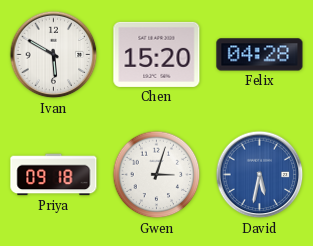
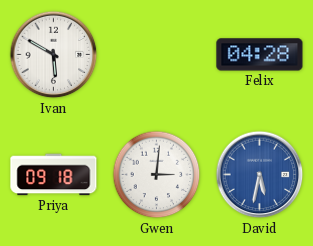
Chen: 15:20 -> none (157, 54)
Gwen: 3:03 -> 3:01 (157, 175)
